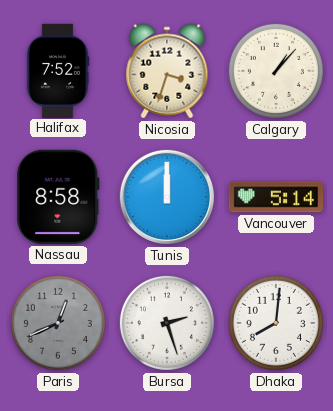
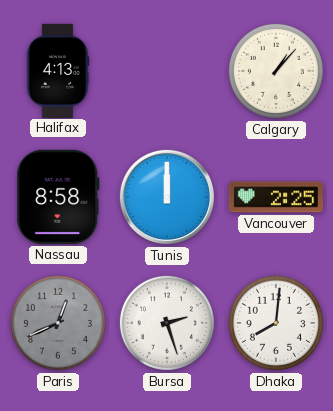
Halifax: 7:52 -> 4:13 (58, 70)
Nicosia: 3:33 -> none (167, 71)
Vancouver: 5:14 -> 2:25 (275, 197)
